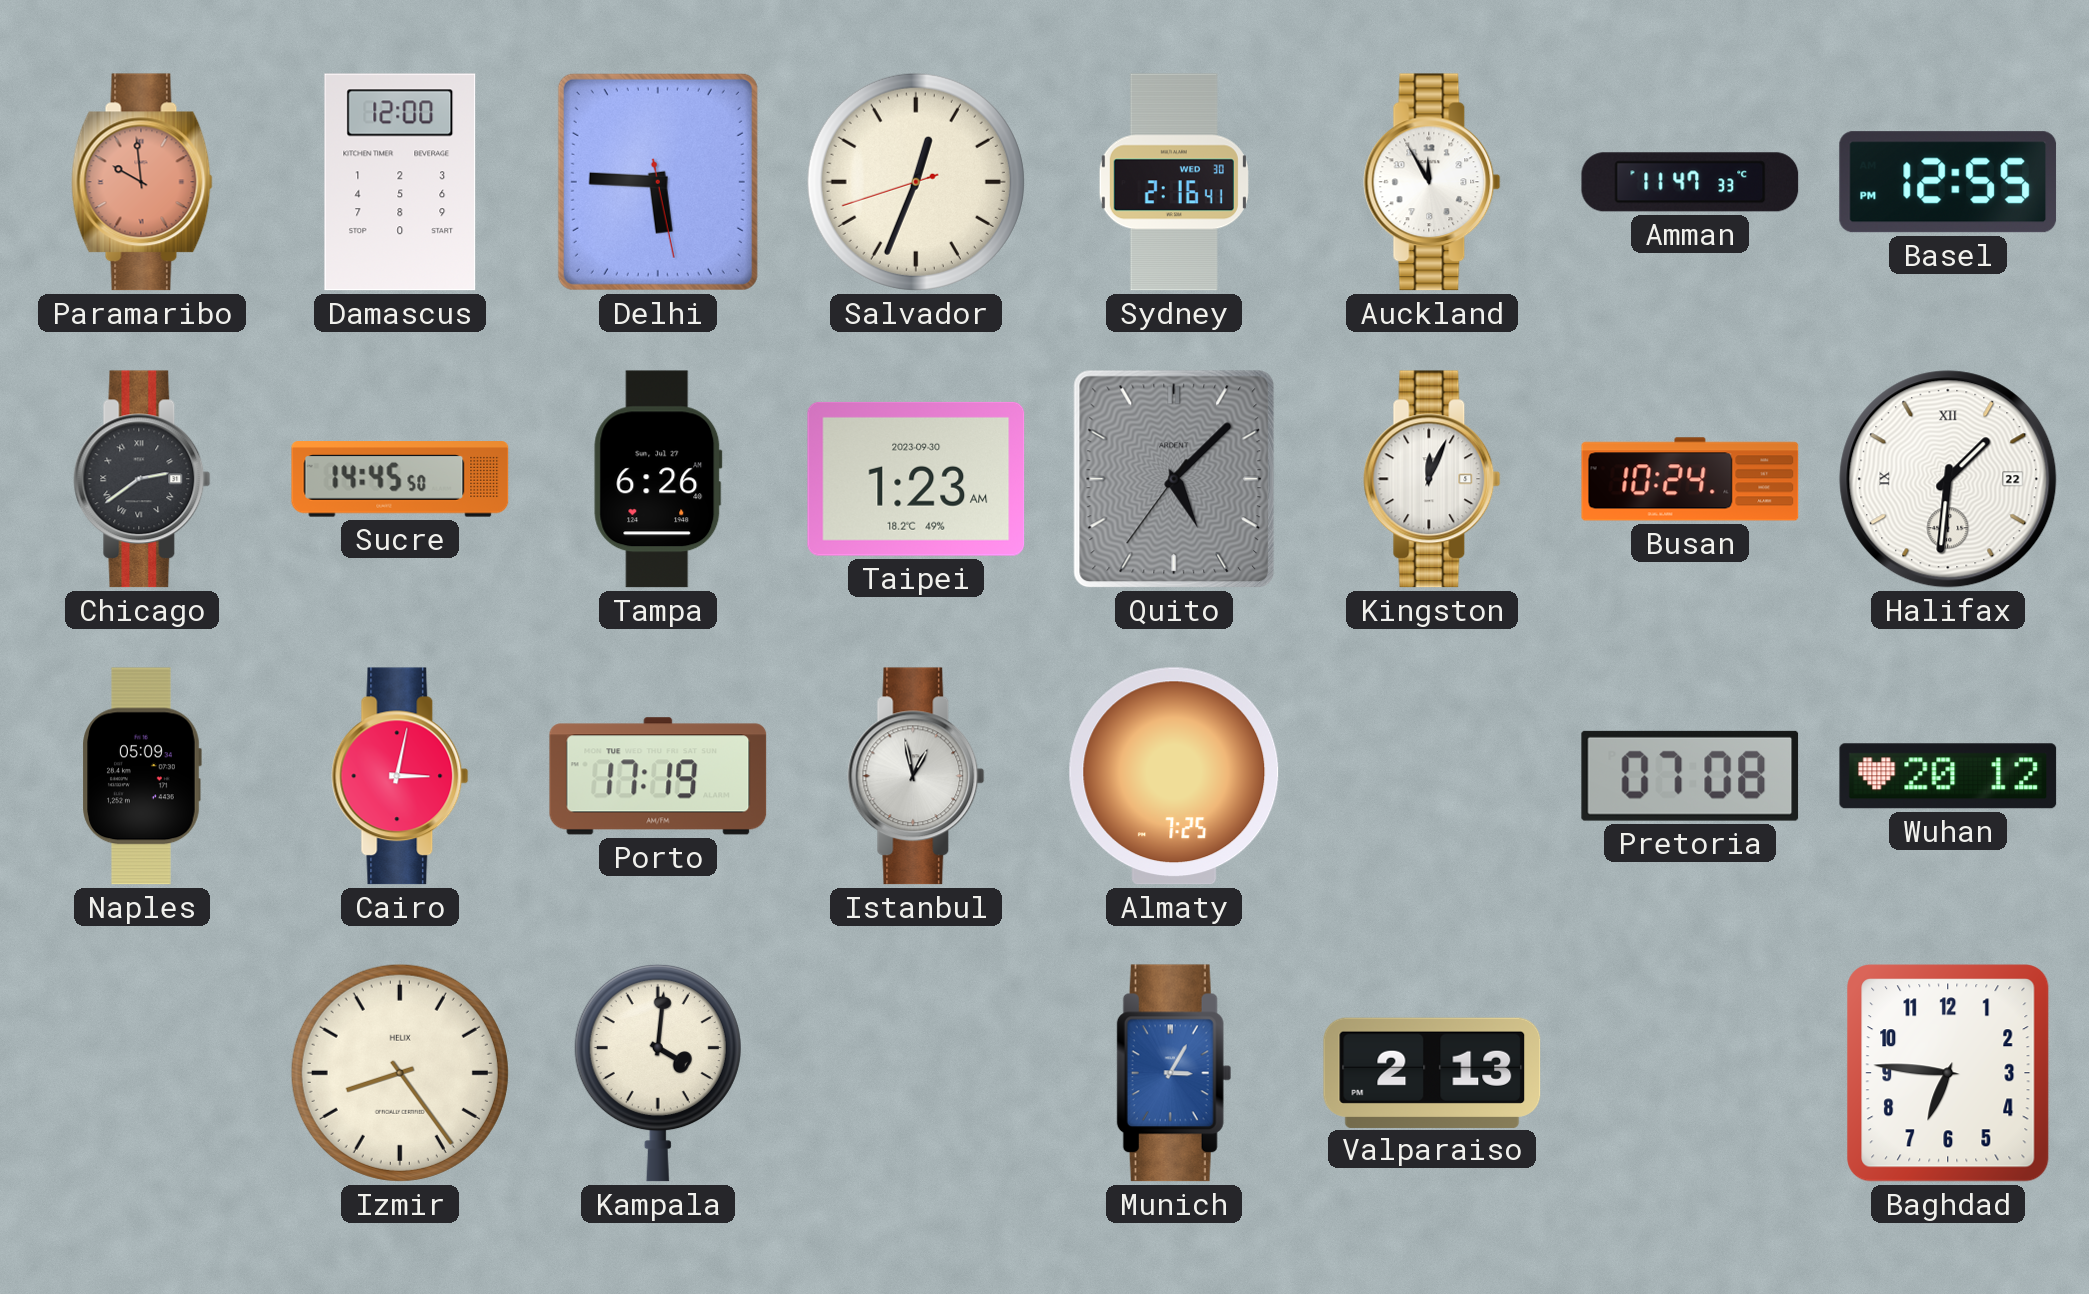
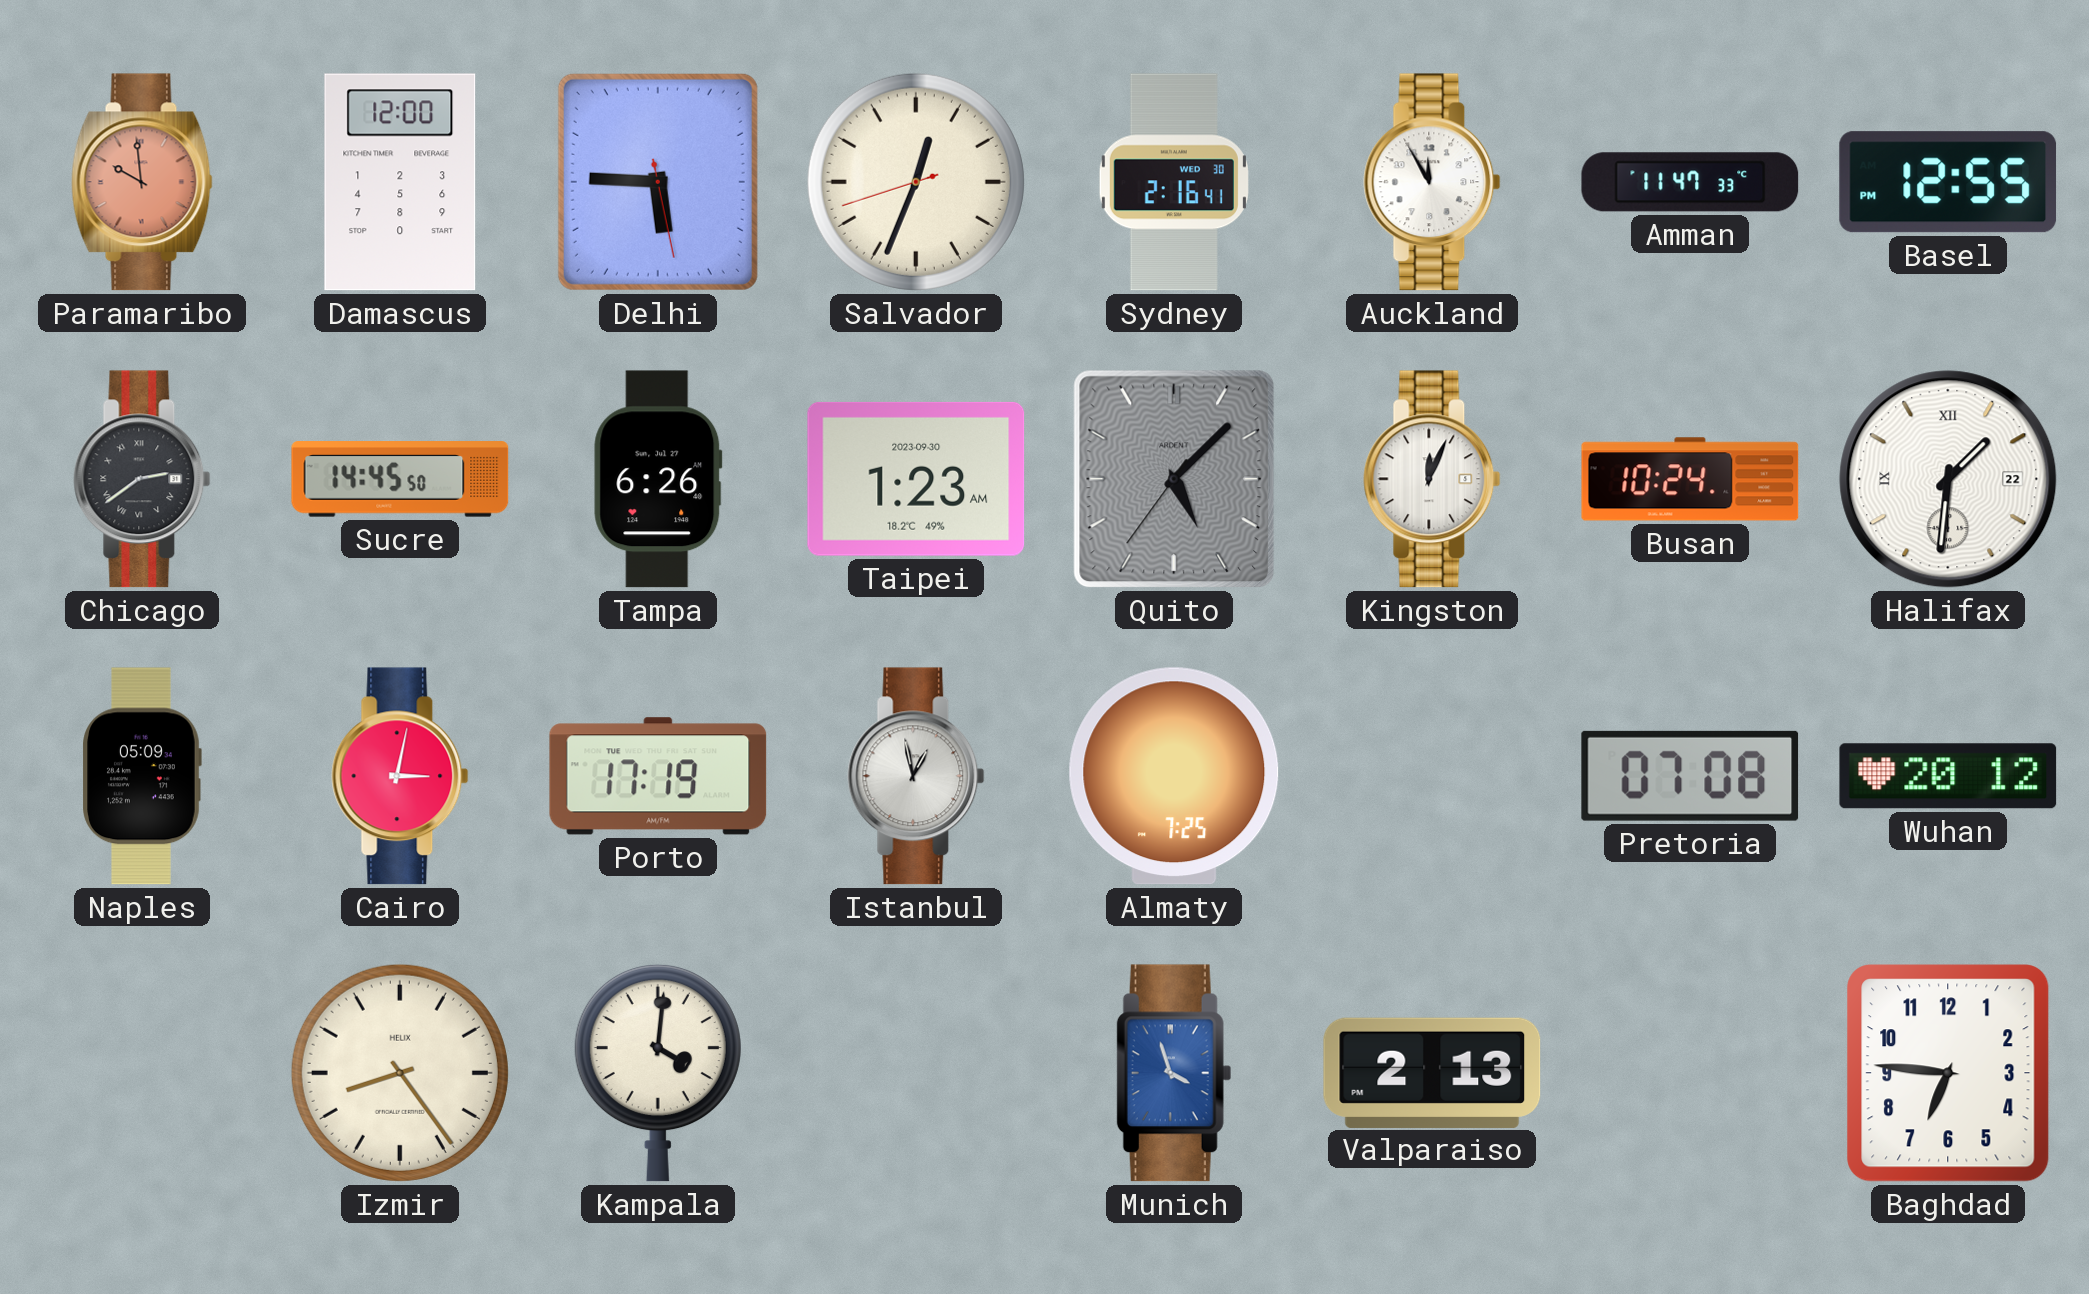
Munich: 3:05 -> 3:57 (1174, 1073)
